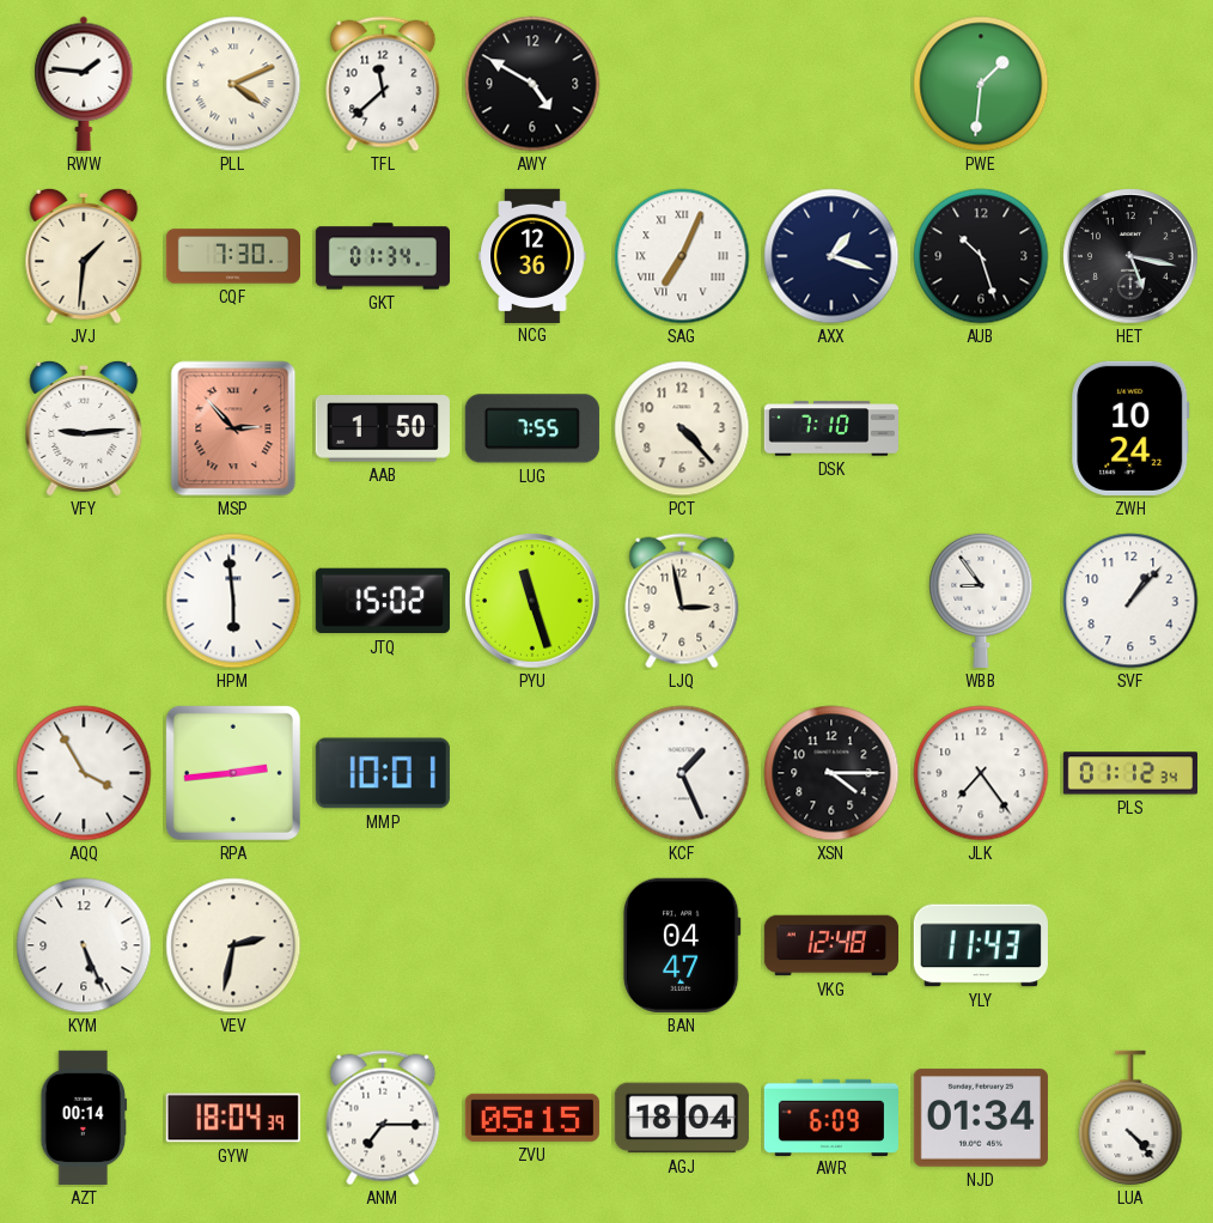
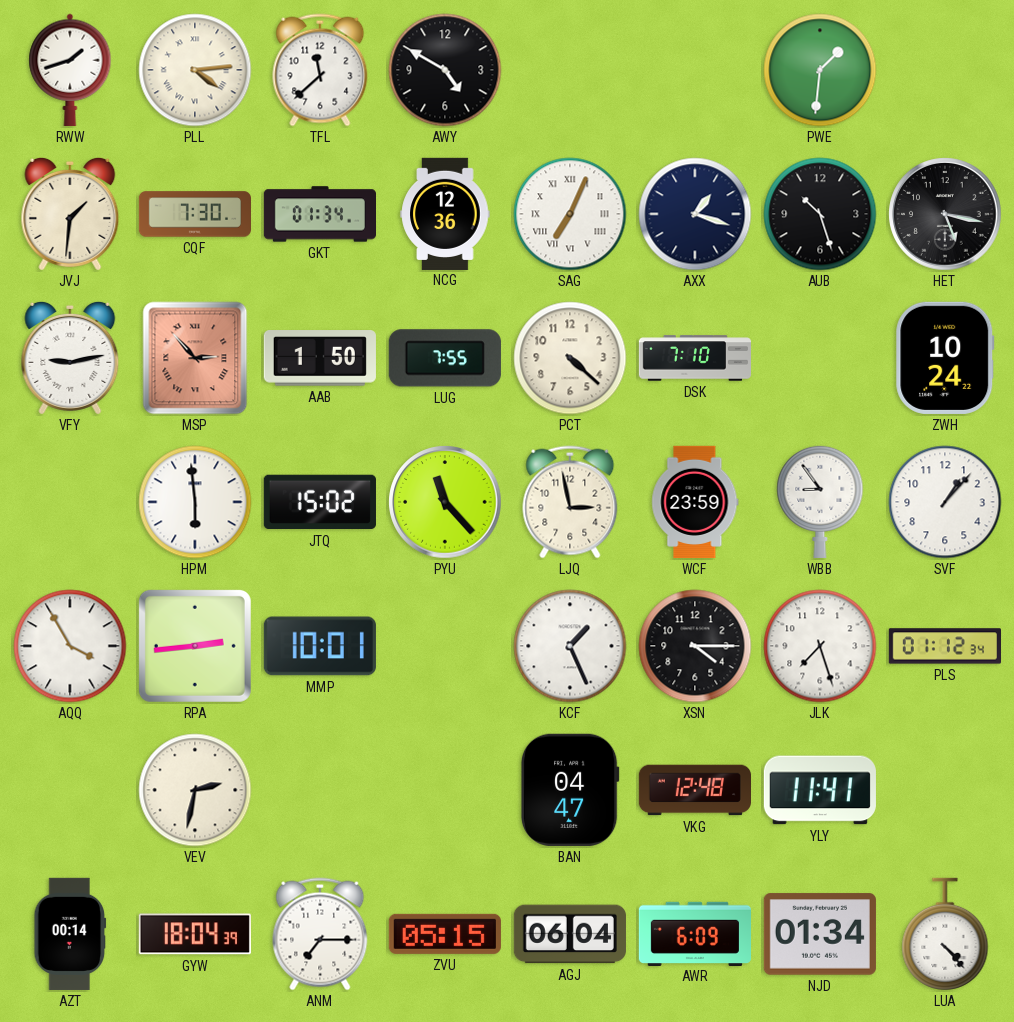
RWW: 1:46 -> 1:42 (70, 70)
PLL: 4:11 -> 4:14 (195, 70)
VFY: 9:14 -> 9:13 (70, 358)
PCT: 4:23 -> 4:22 (570, 358)
PYU: 11:27 -> 11:23 (445, 502)
WCF: none -> 23:59 (695, 502)
JLK: 7:24 -> 7:27 (820, 646)
KYM: 5:26 -> none (84, 945)
YLY: 11:43 -> 11:41 (820, 790)
AGJ: 18:04 -> 06:04 (570, 934)
